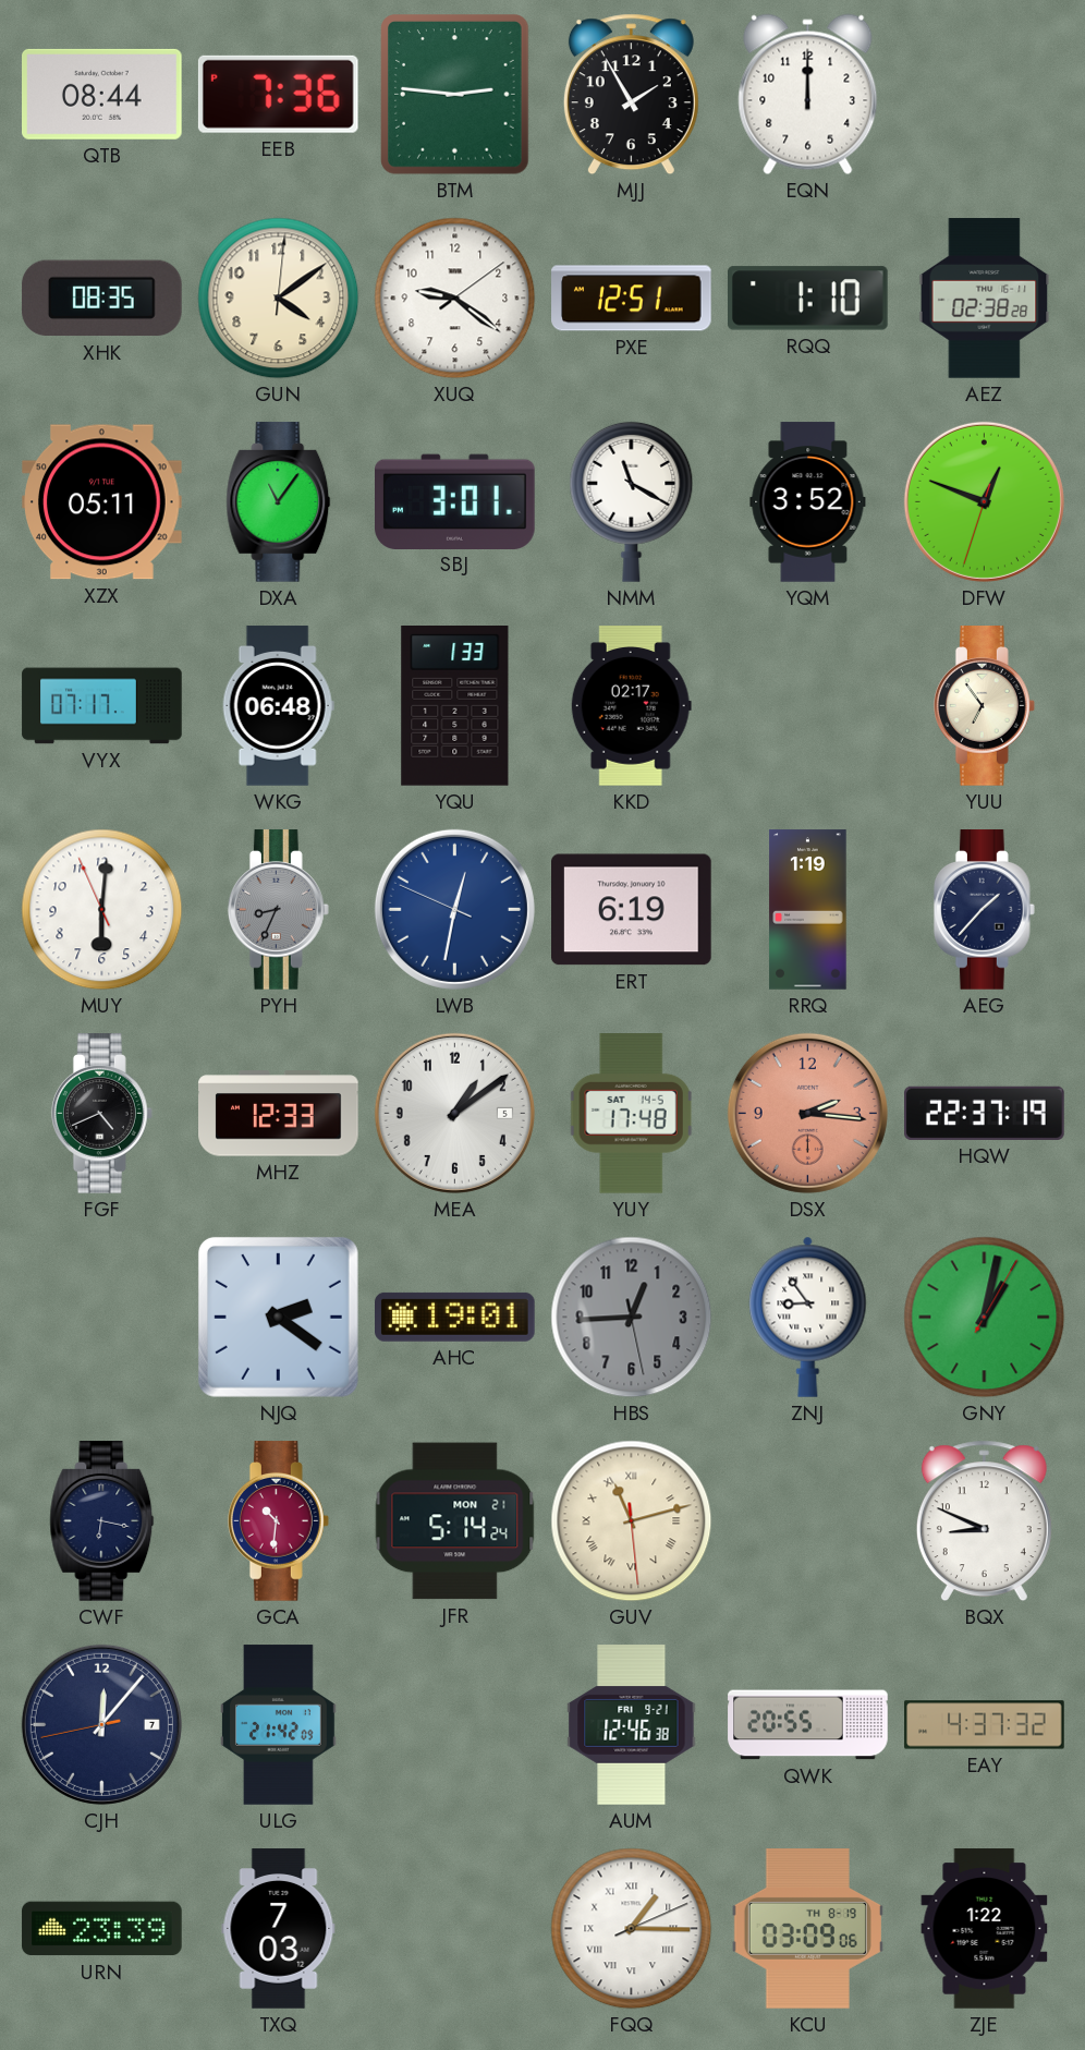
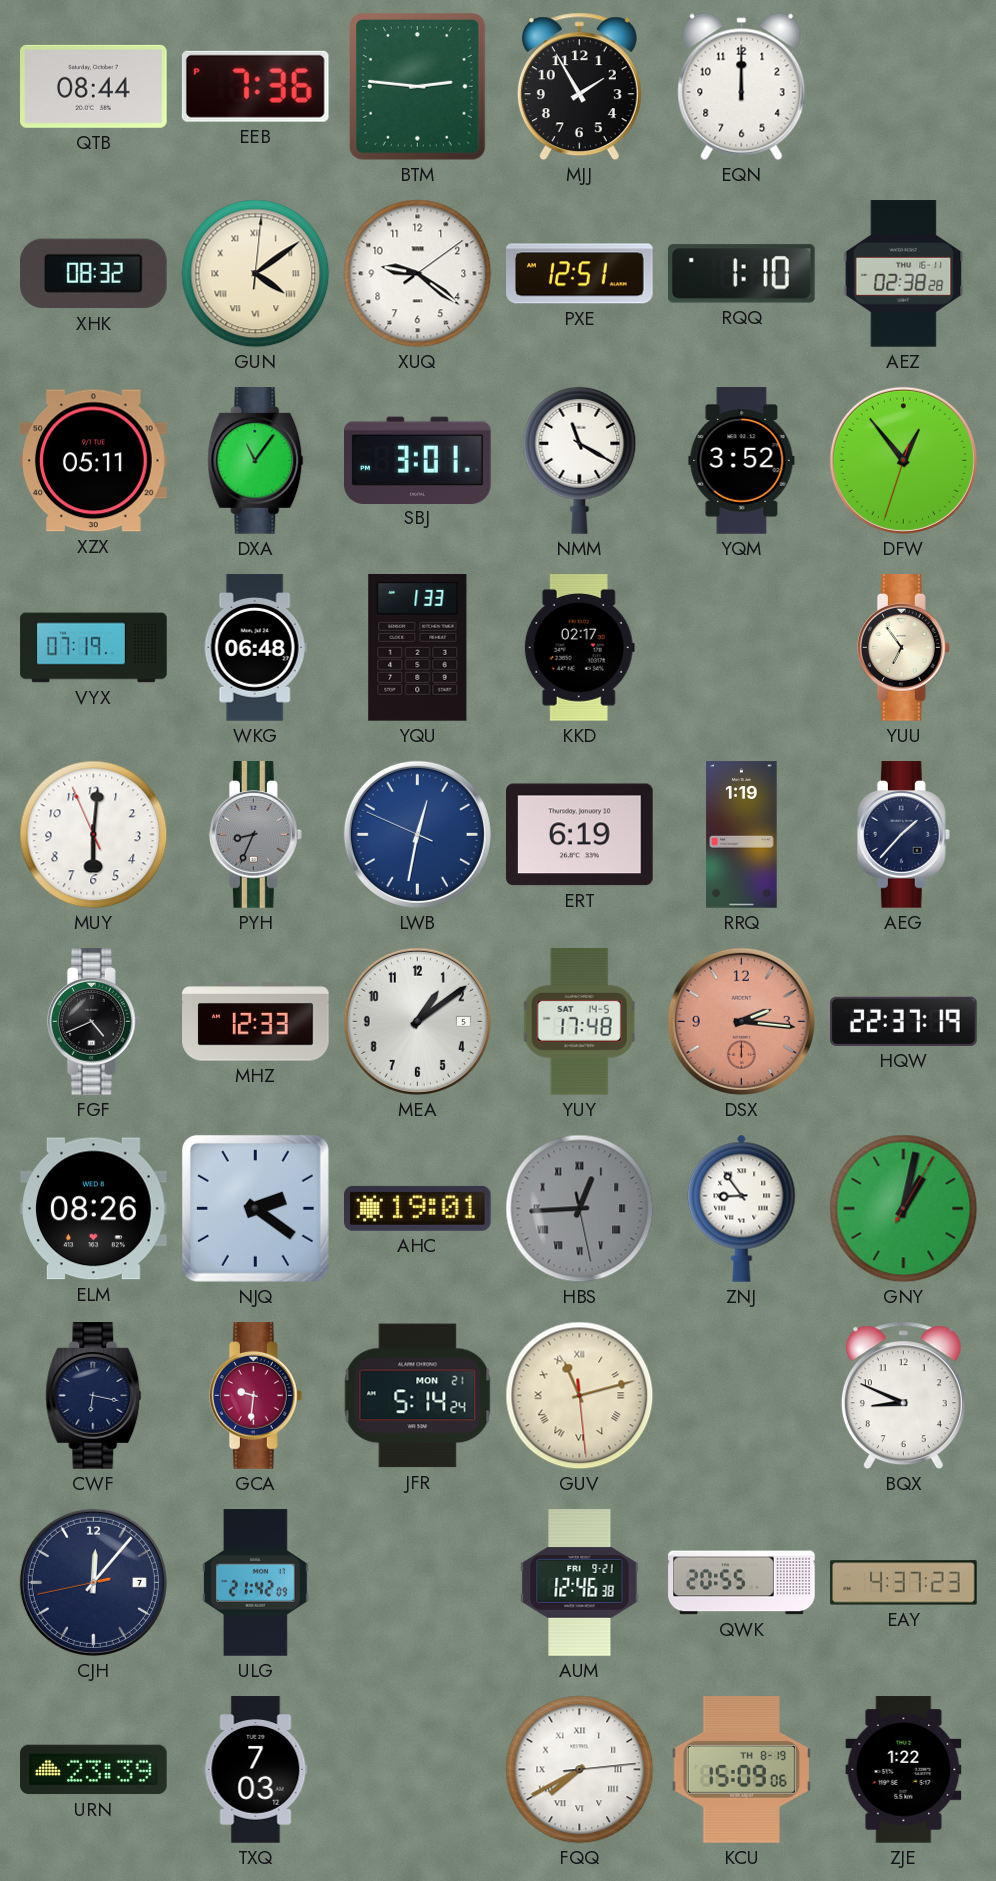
XHK: 08:35 -> 08:32 (94, 274)
GUN numerals: Arabic -> Roman (256, 274)
DFW: 12:48 -> 12:53 (903, 460)
VYX: 07:17 -> 07:19 (94, 648)
ELM: none -> 08:26 (94, 1209)
HBS numerals: Arabic -> Roman (580, 1209)
GCA: 10:31 -> 9:31 (255, 1396)
EAY: 4:37:32 -> 4:37:23 (904, 1583)
FQQ: 1:15 -> 7:40 (580, 1770)
KCU: 03:09 -> 15:09 (741, 1770)
